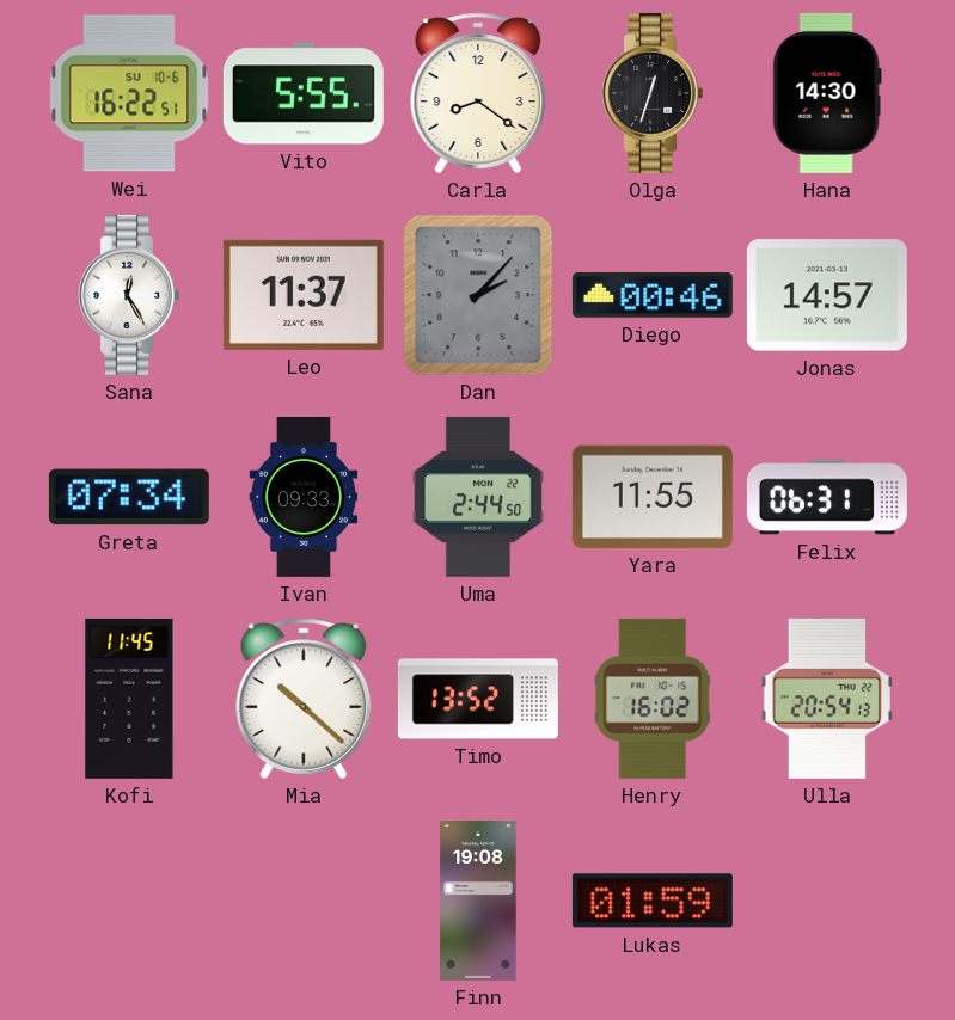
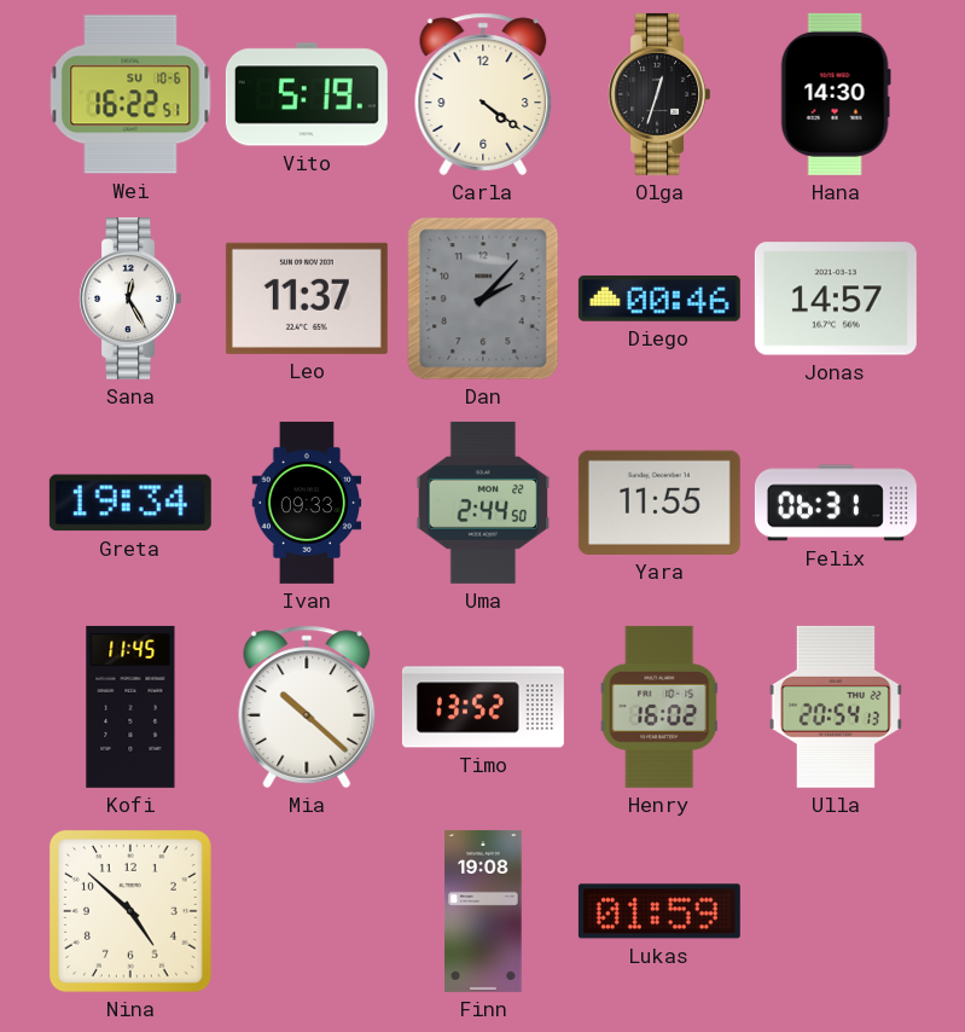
Vito: 5:55 -> 5:19 (307, 94)
Carla: 8:21 -> 4:21 (483, 94)
Greta: 07:34 -> 19:34 (130, 503)
Nina: none -> 4:52 (132, 912)
